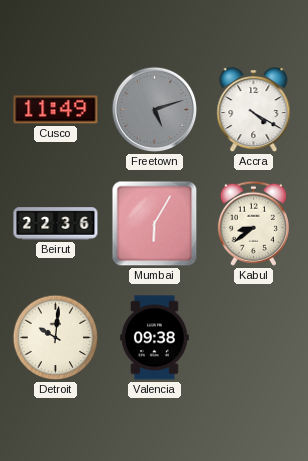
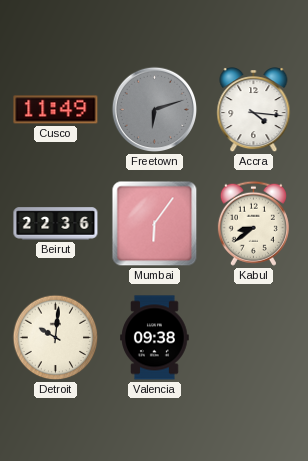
Freetown: 5:12 -> 6:12 (155, 110)
Accra: 4:20 -> 4:16 (254, 110)
Mumbai: 6:05 -> 6:06 (155, 224)
